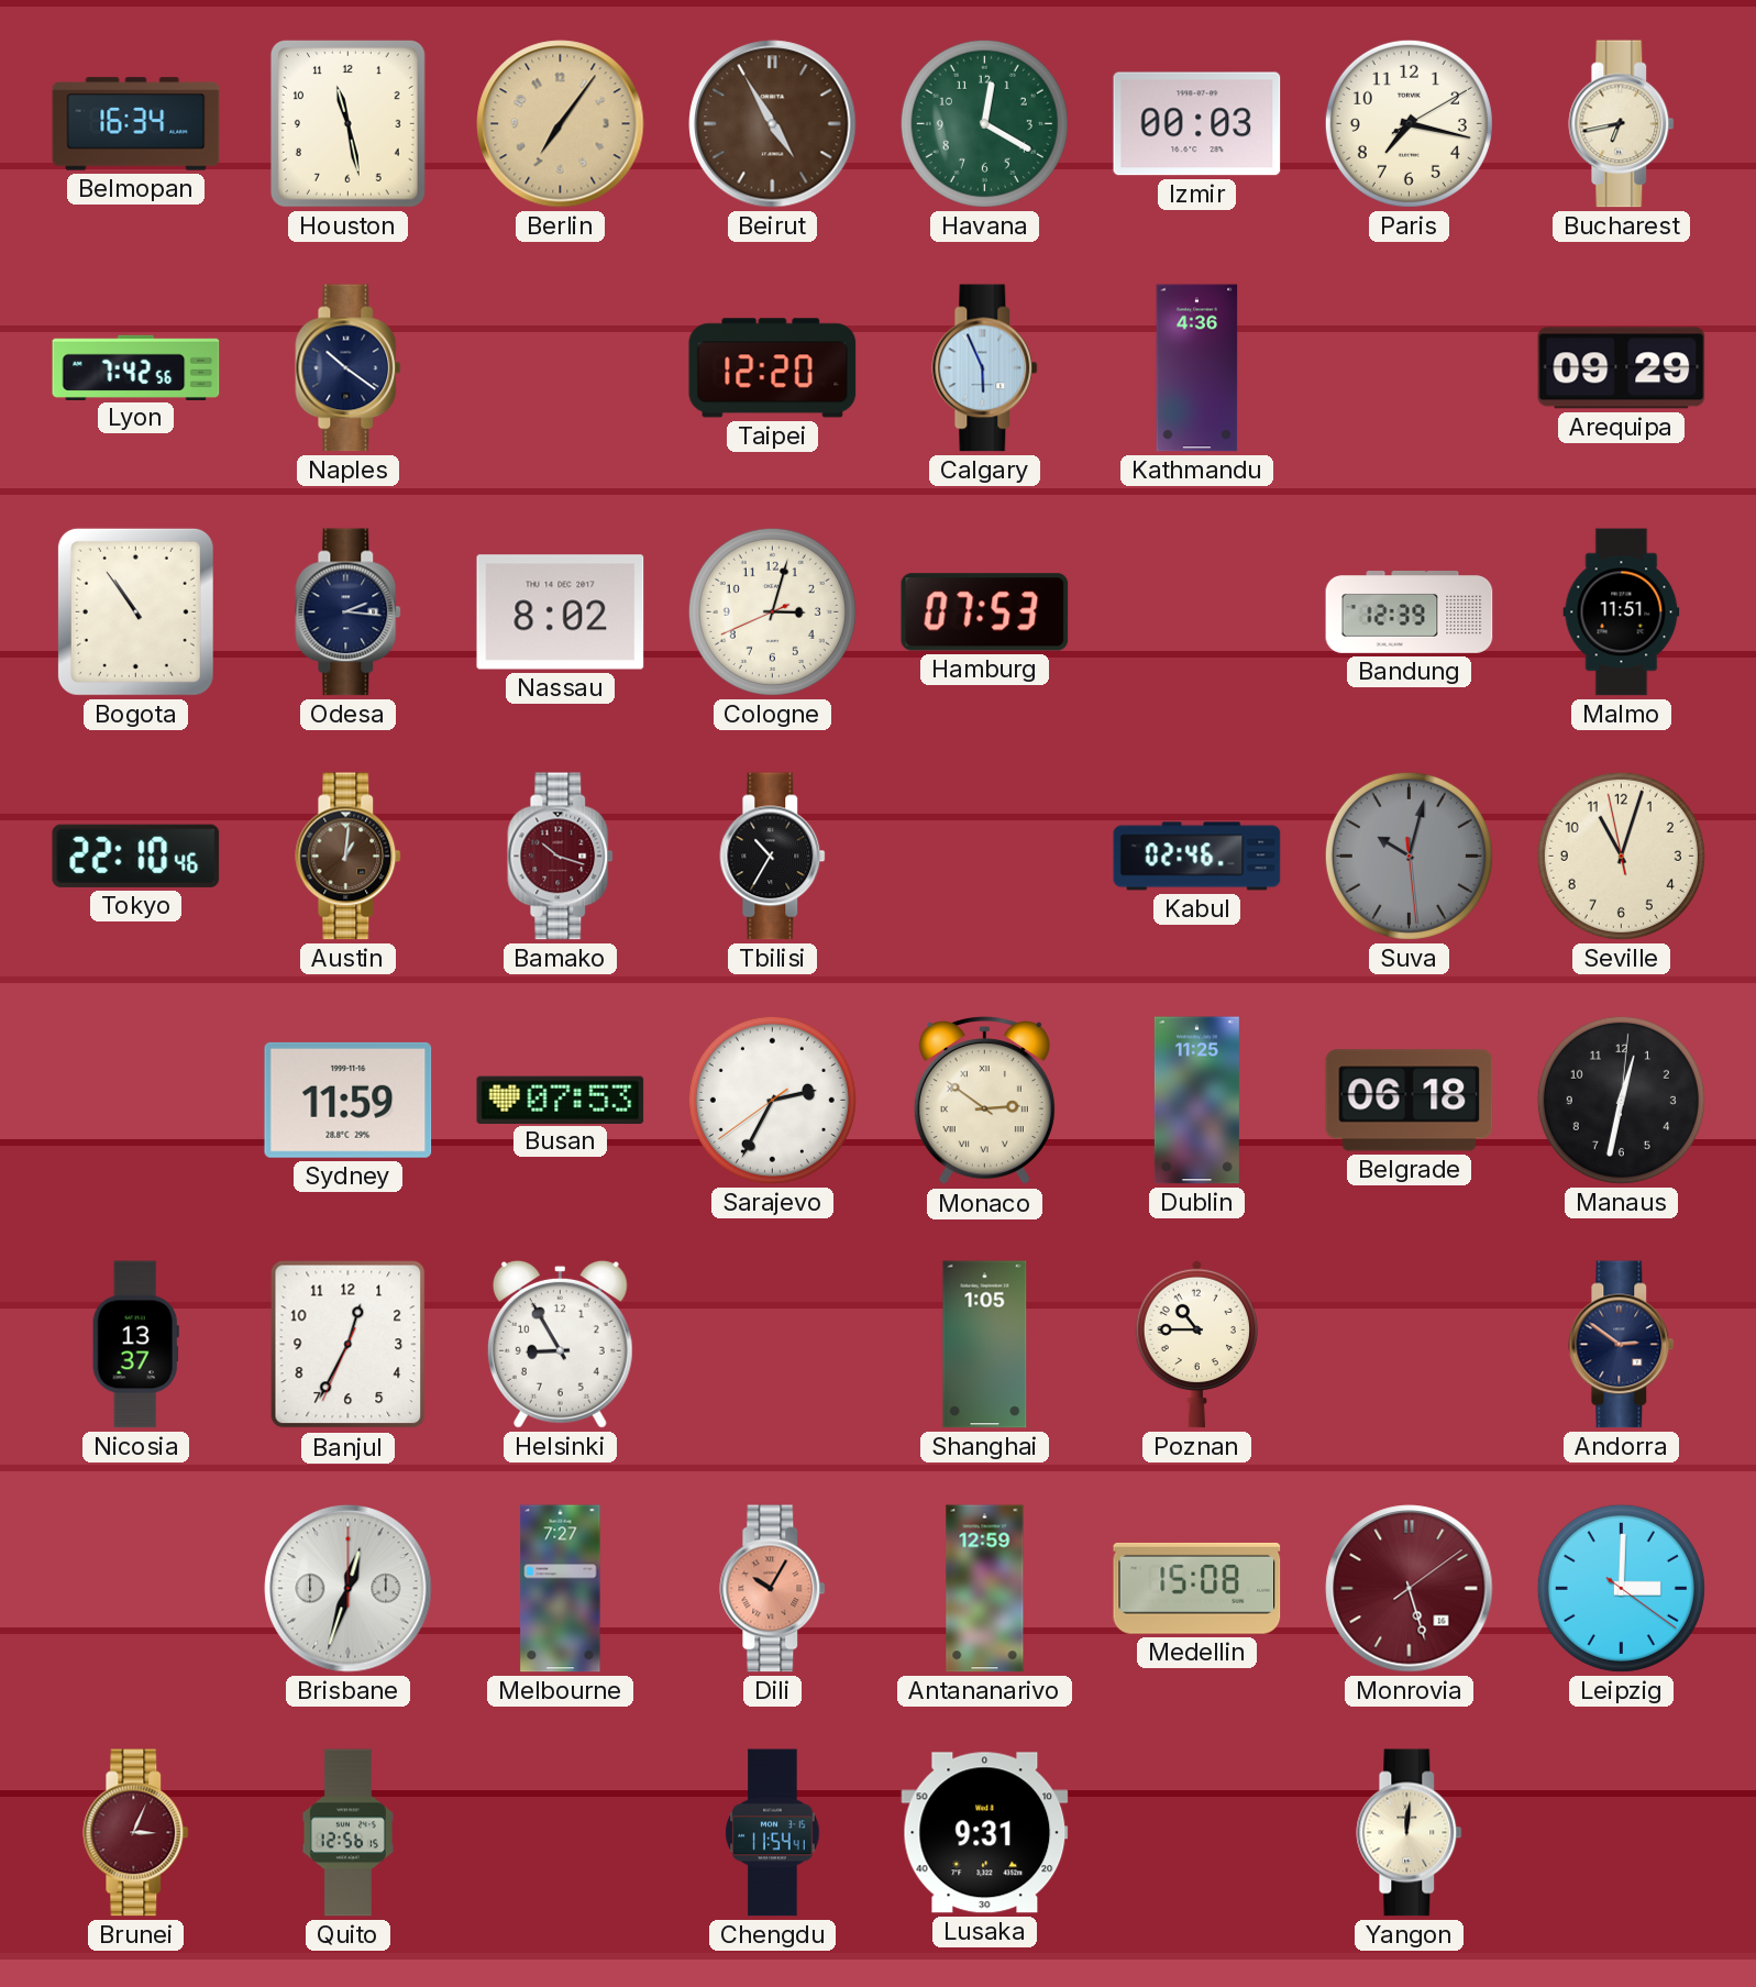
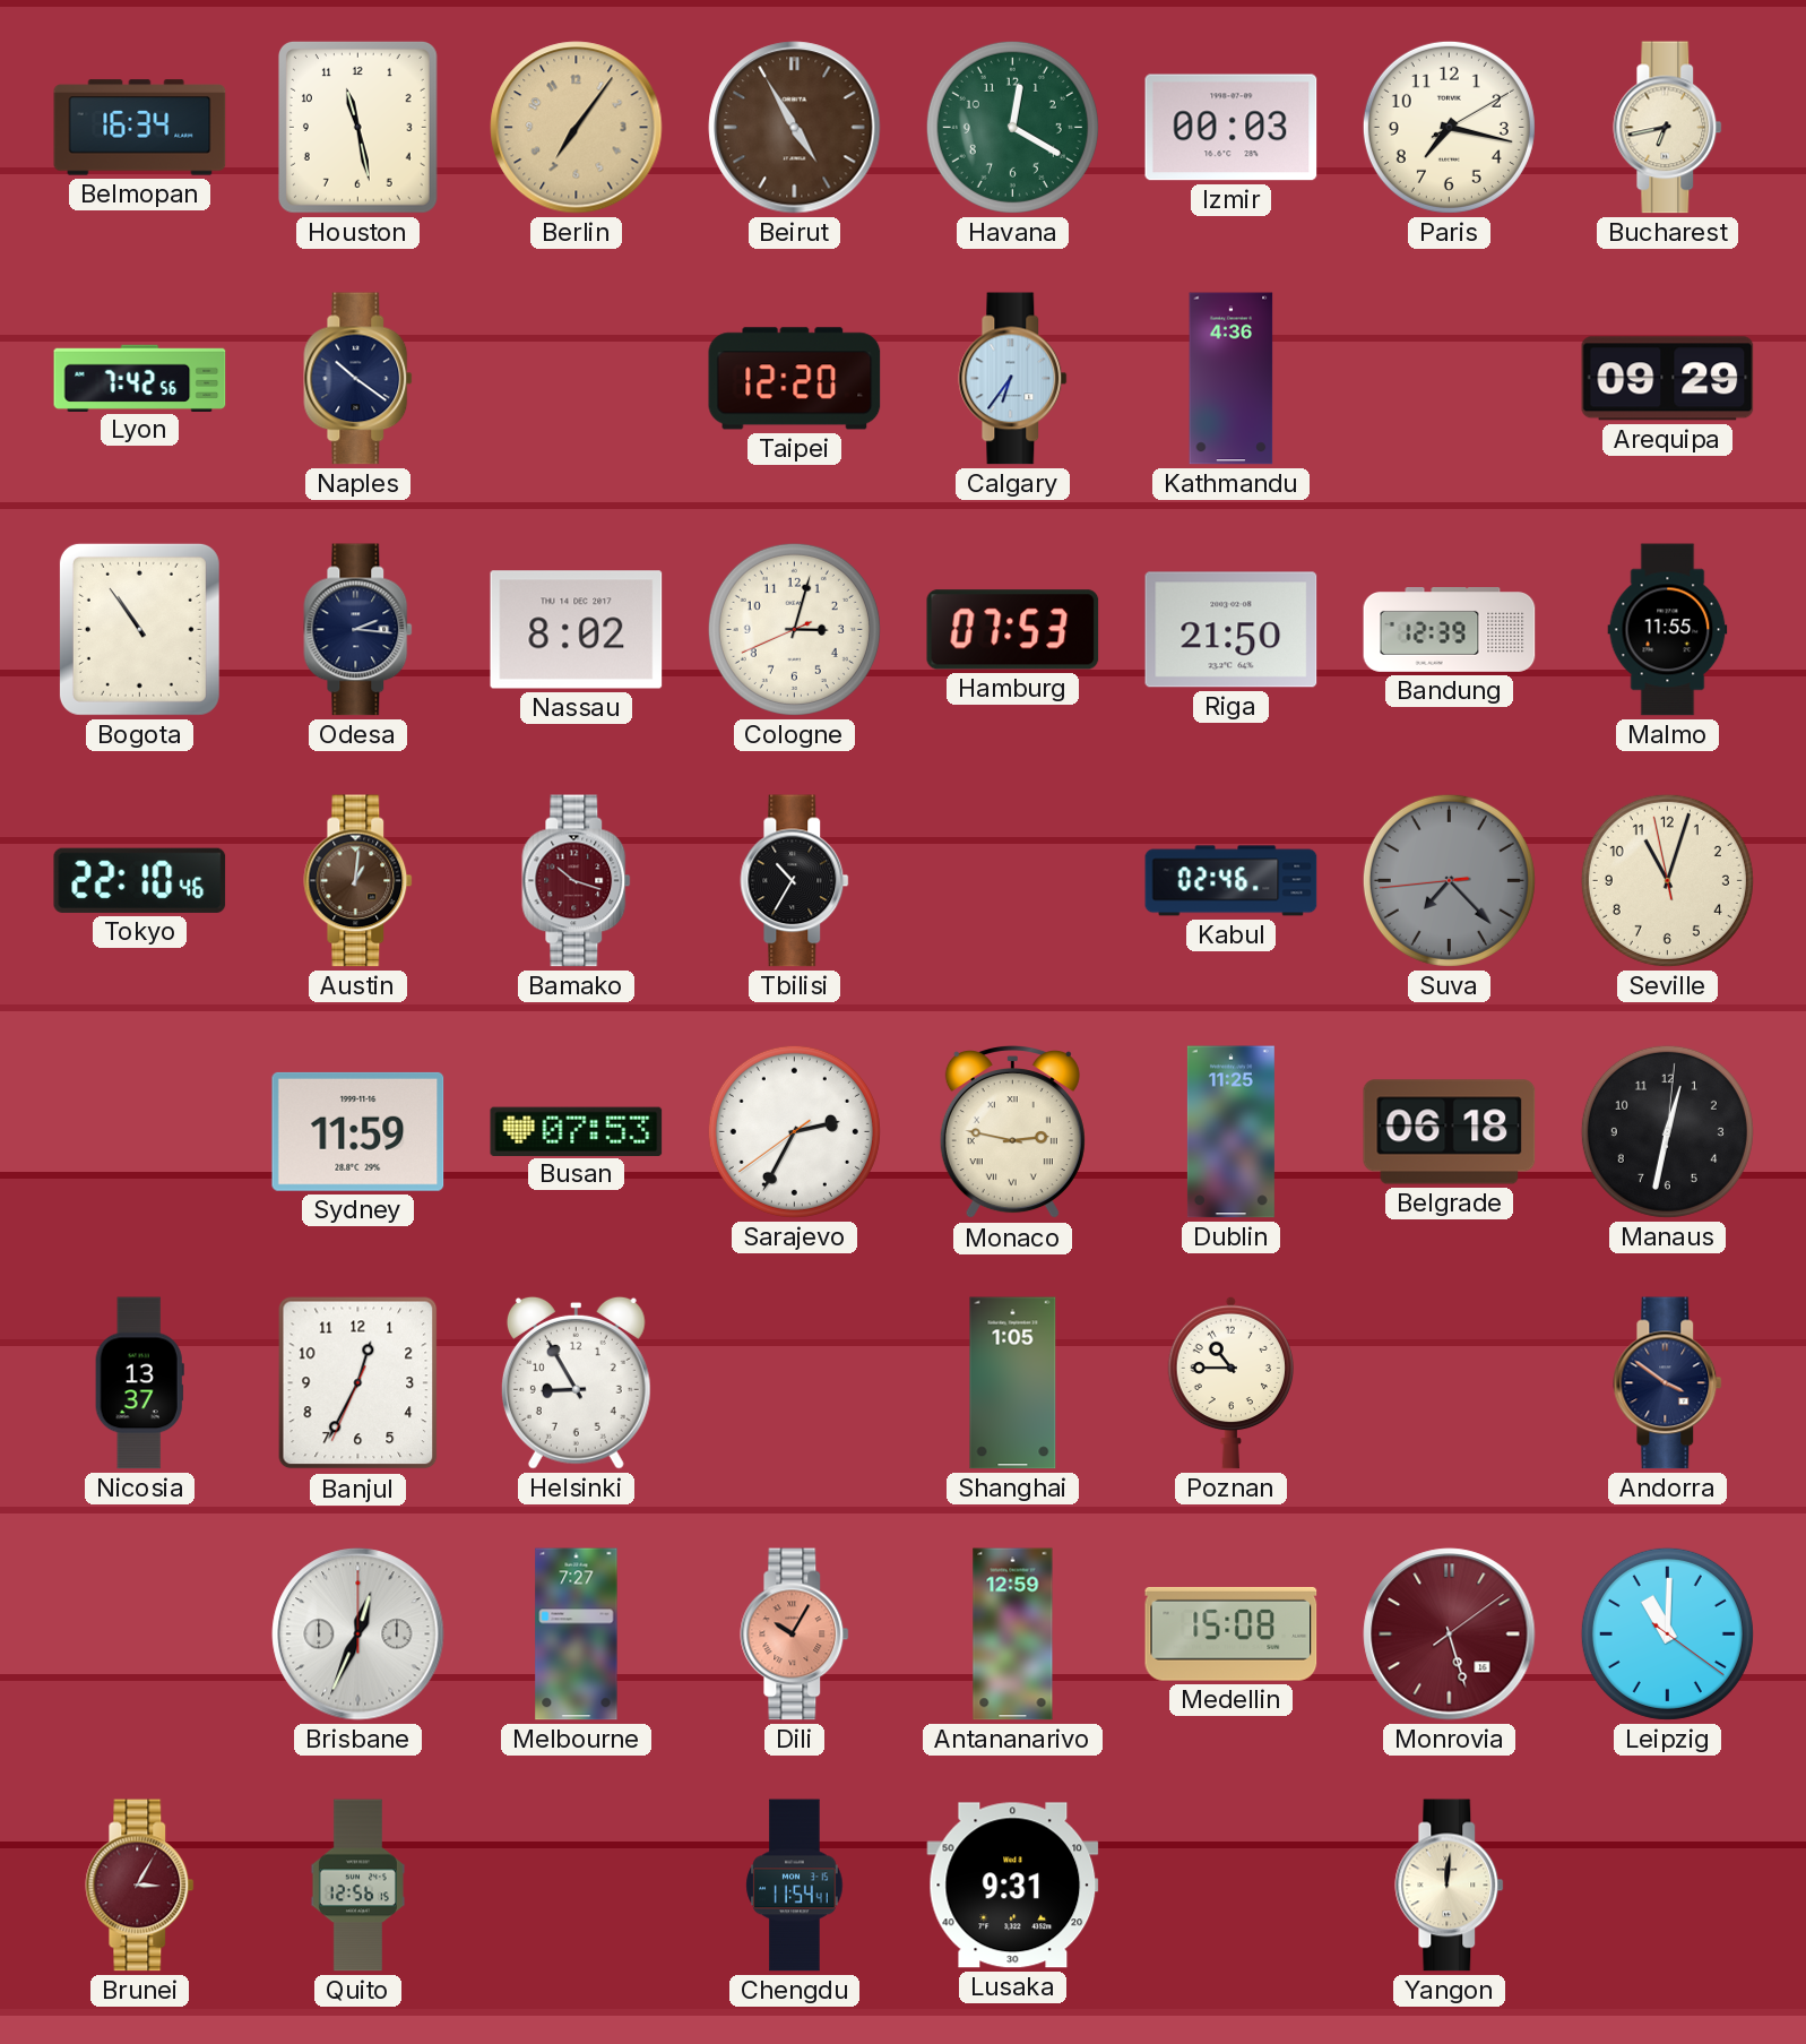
Calgary: 5:56 -> 6:36 (1013, 379)
Riga: none -> 21:50 (1232, 630)
Malmo: 11:51 -> 11:55 (1668, 630)
Suva: 10:02 -> 7:22 (1449, 880)
Monaco: 2:51 -> 2:47 (1012, 1133)
Andorra: 2:51 -> 3:51 (1668, 1383)
Brisbane: 12:33 -> 12:34 (358, 1635)
Leipzig: 3:00 -> 11:00 (1667, 1633)
Brunei: 3:04 -> 3:05 (140, 1886)
